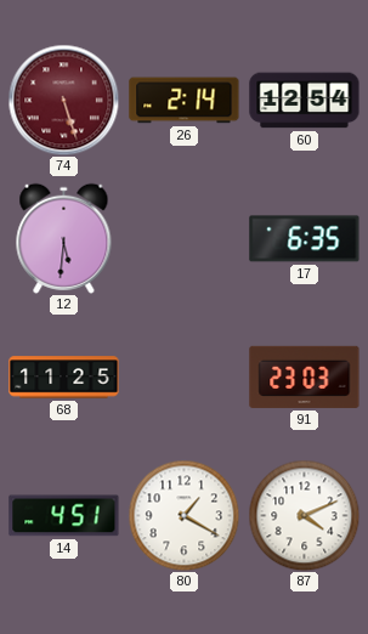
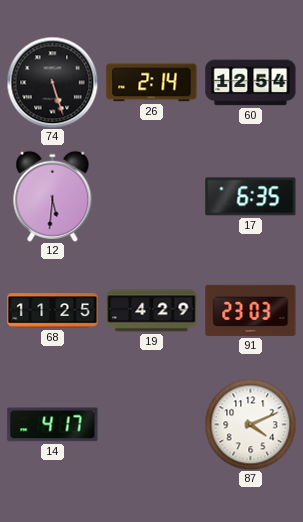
74 dial: burgundy -> black (52, 82)
19: none -> 4:29 (152, 311)
14: 4:51 -> 4:17 (53, 425)
80: 1:20 -> none (183, 515)
